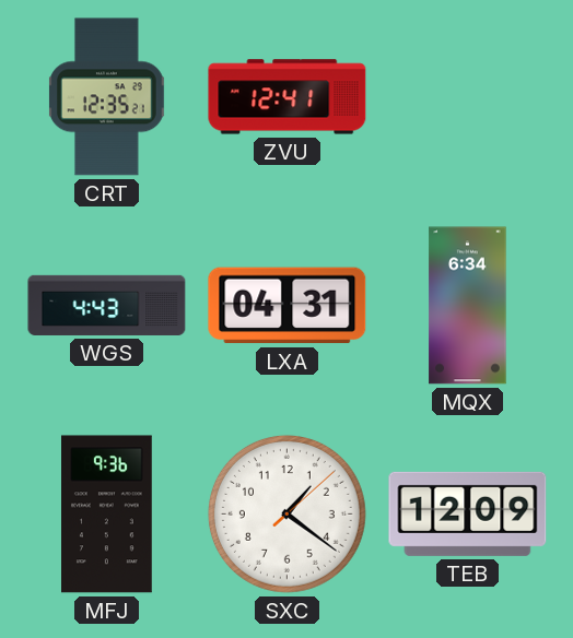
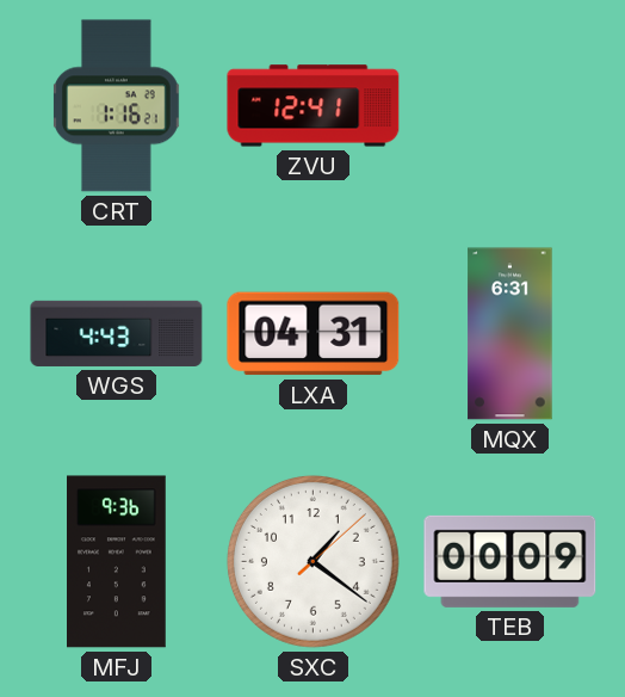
CRT: 12:35 -> 1:16 (117, 106)
MQX: 6:34 -> 6:31 (510, 334)
TEB: 12:09 -> 00:09 (510, 561)
